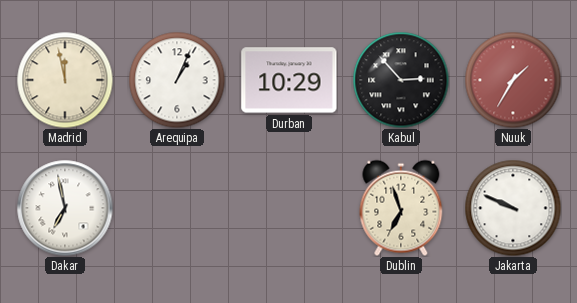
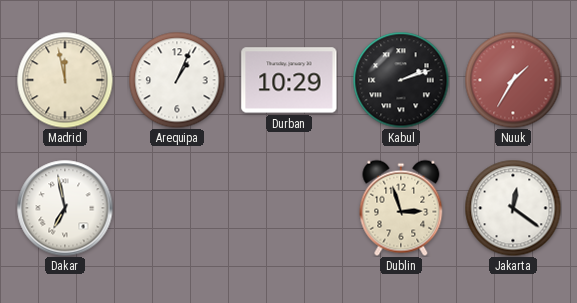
Kabul: 2:53 -> 2:12 (401, 80)
Dublin: 6:57 -> 2:57 (401, 208)
Jakarta: 9:49 -> 12:21 (513, 208)
